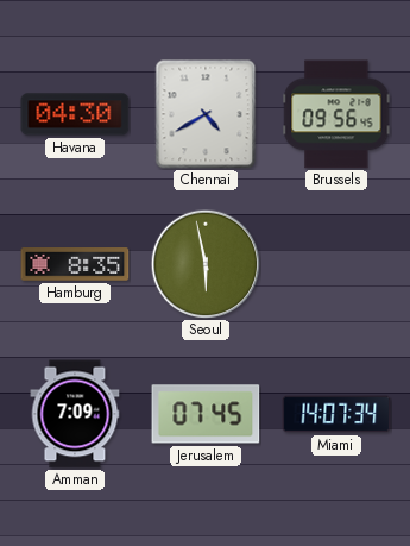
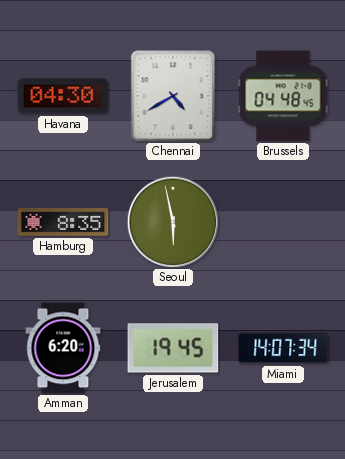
Brussels: 09:56 -> 04:48 (283, 96)
Amman: 7:09 -> 6:20 (63, 348)
Jerusalem: 07:45 -> 19:45 (173, 348)
